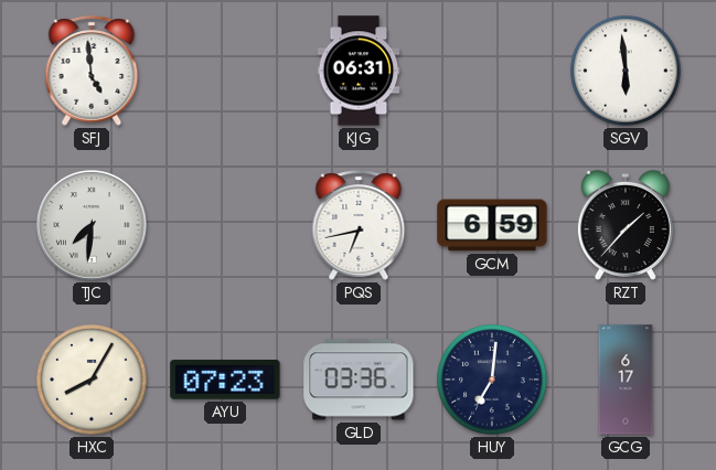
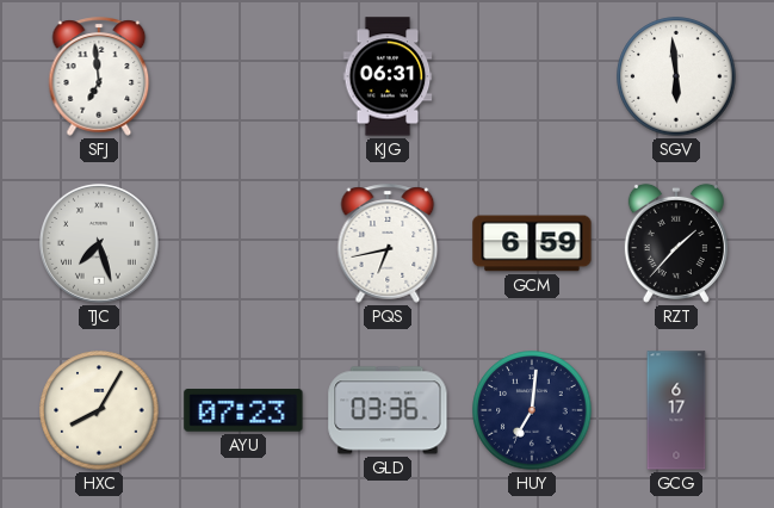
SFJ: 4:59 -> 6:59 (99, 76)
TJC: 7:31 -> 7:27 (100, 244)
